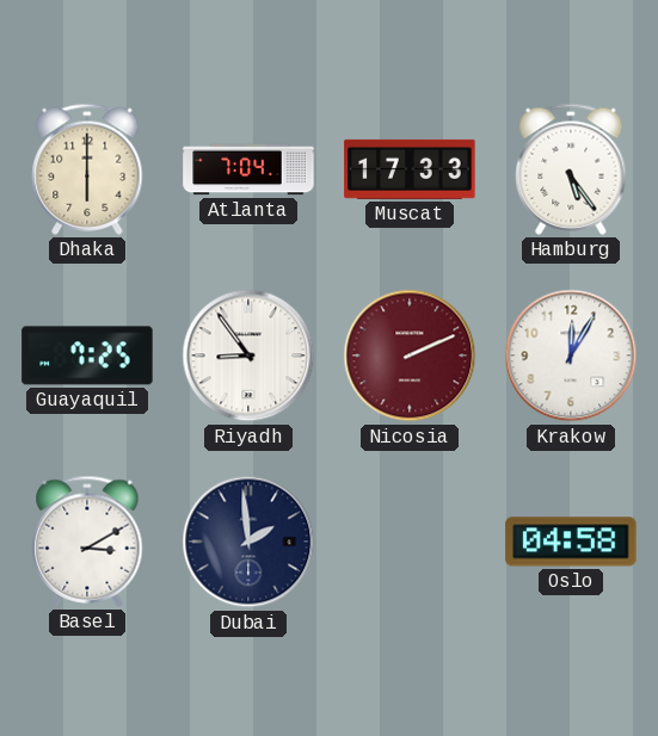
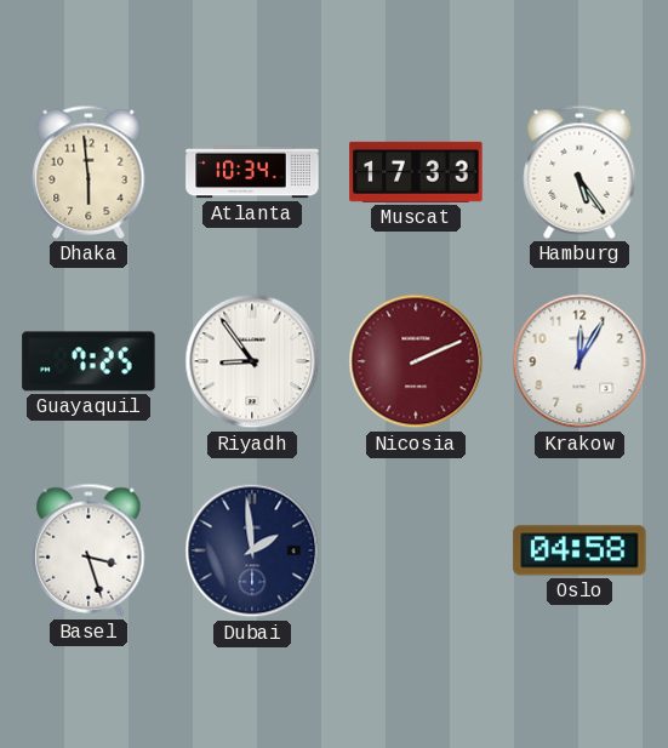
Dhaka: 6:00 -> 5:59 (89, 172)
Atlanta: 7:04 -> 10:34 (252, 172)
Basel: 3:10 -> 3:27 (89, 550)
